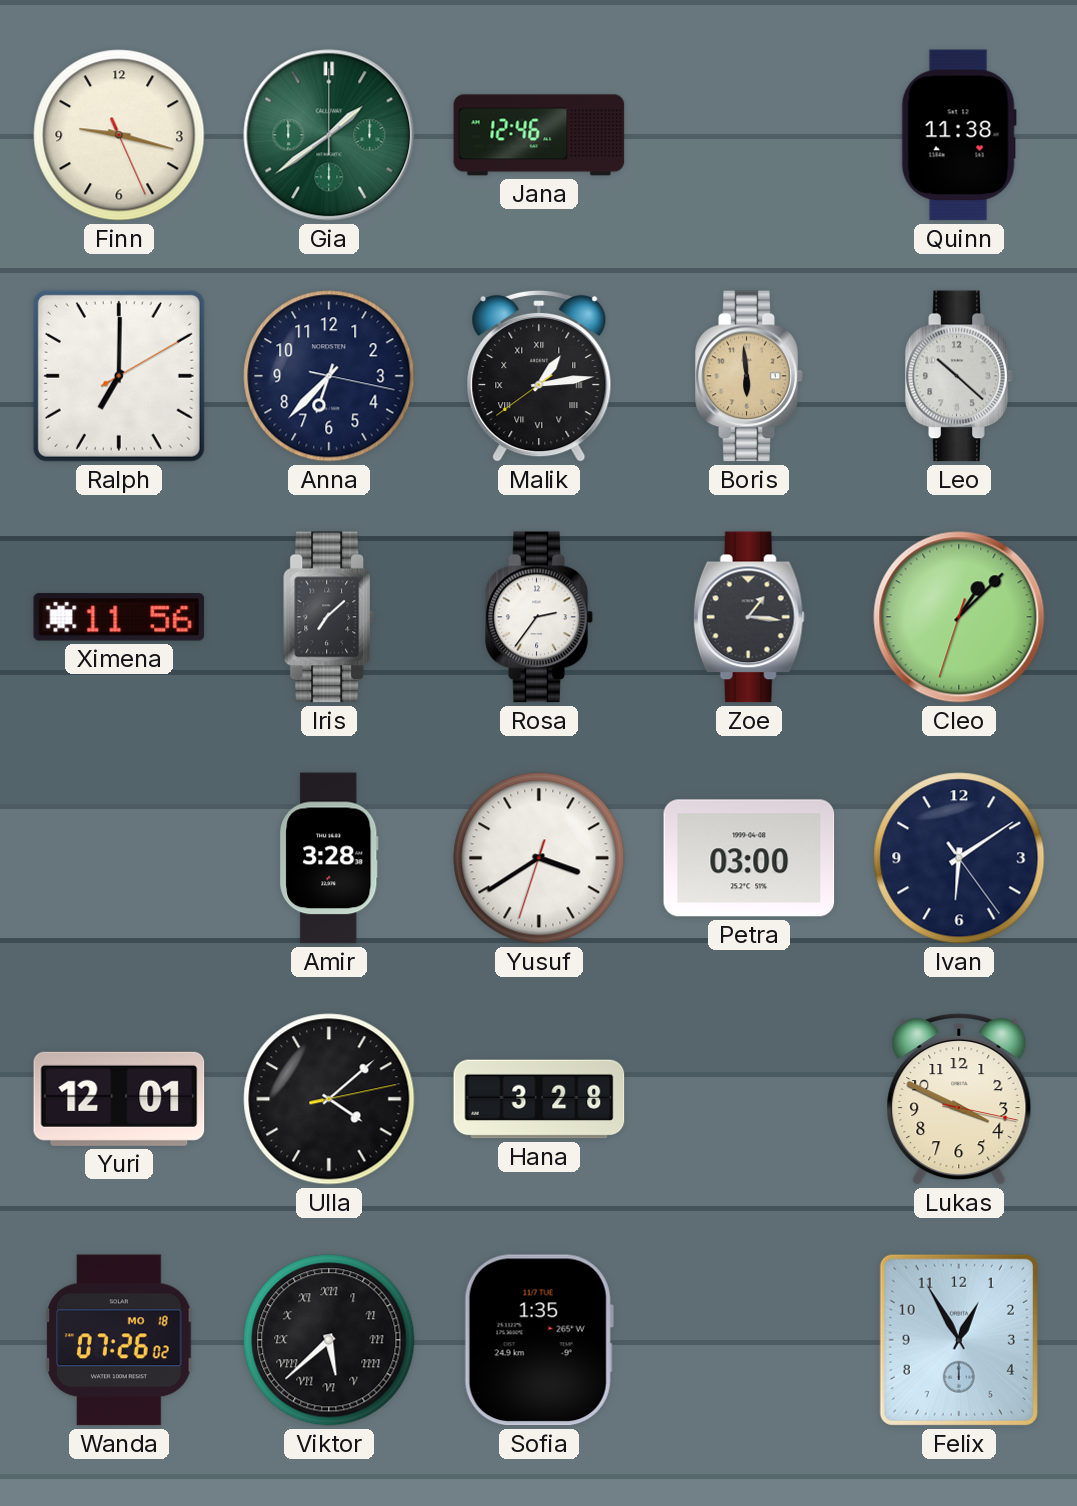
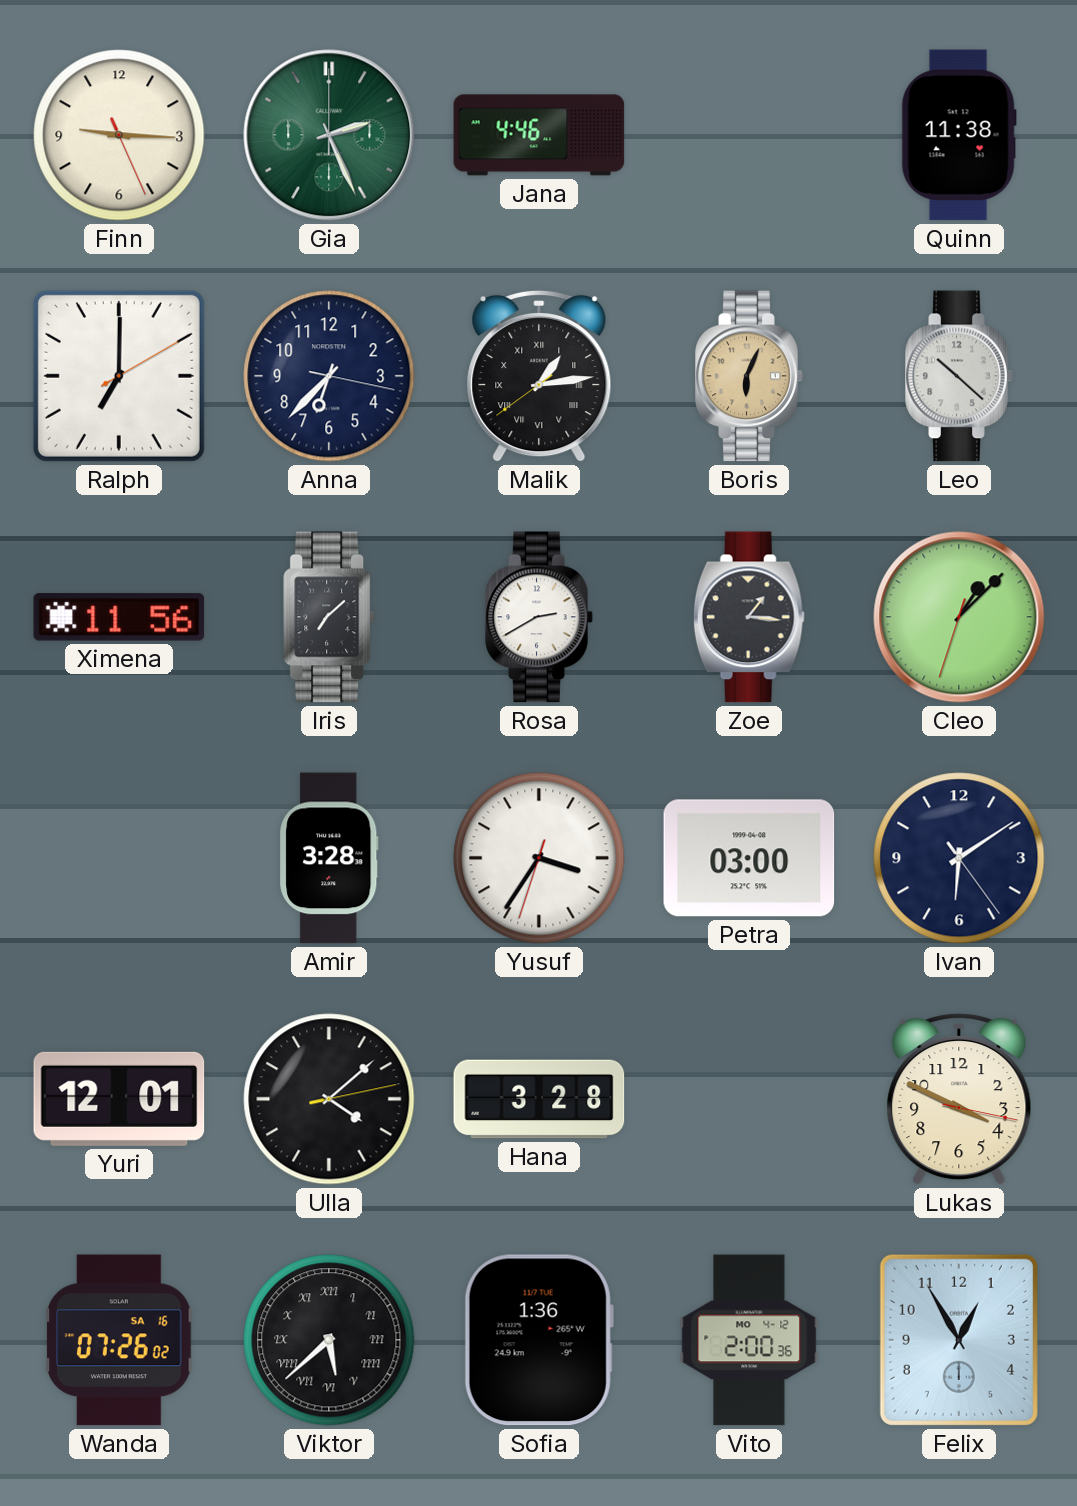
Finn: 9:17 -> 9:15 (119, 135)
Gia: 1:39 -> 2:26 (329, 135)
Jana: 12:46 -> 4:46 (539, 135)
Boris: 5:59 -> 6:04 (749, 376)
Rosa: 2:36 -> 2:40 (539, 617)
Yusuf: 3:39 -> 3:35 (539, 858)
Wanda date: MO 18 -> SA 16 (119, 1340)
Sofia: 1:35 -> 1:36 (539, 1340)
Vito: none -> 2:00 (749, 1340)
